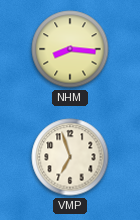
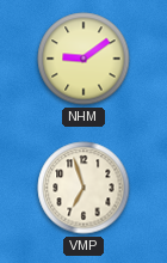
NHM: 8:16 -> 9:09 (83, 59)
